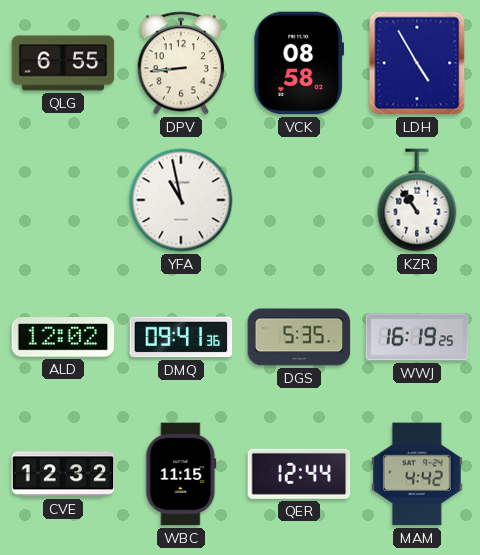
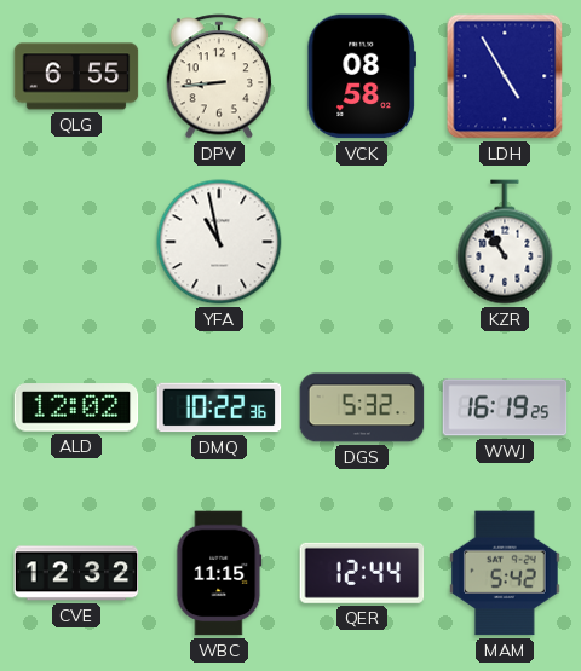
DMQ: 09:41 -> 10:22 (219, 407)
DGS: 5:35 -> 5:32 (362, 407)
MAM: 4:42 -> 5:42 (506, 573)
